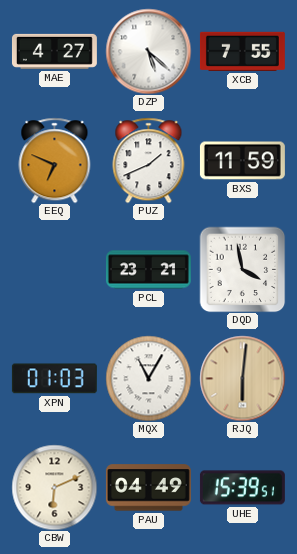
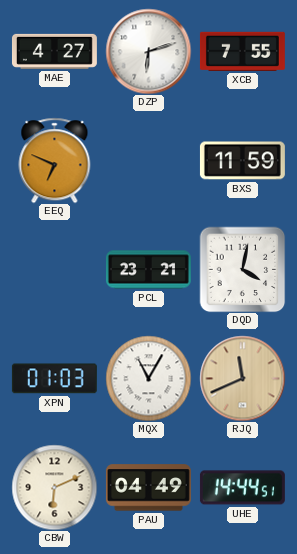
DZP: 5:22 -> 6:12 (148, 51)
PUZ: 1:41 -> none (149, 160)
DQD: 3:58 -> 4:02 (242, 269)
RJQ: 6:01 -> 11:41 (242, 378)
UHE: 15:39 -> 14:44 (242, 488)
